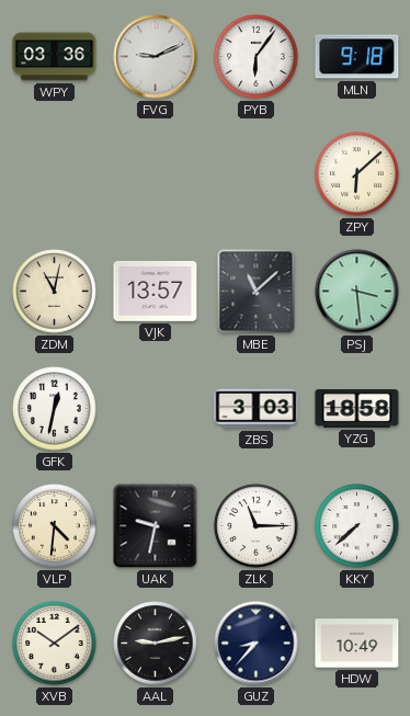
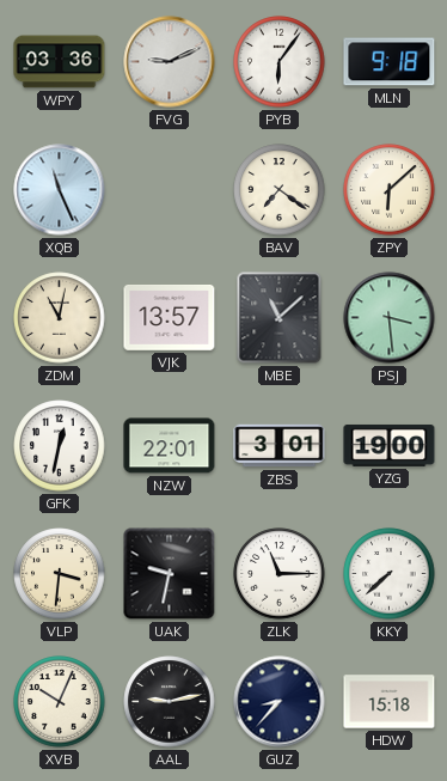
XQB: none -> 11:26 (60, 190)
BAV: none -> 7:21 (280, 190)
NZW: none -> 22:01 (170, 446)
ZBS: 3:03 -> 3:01 (280, 446)
YZG: 18:58 -> 19:00 (390, 445)
VLP: 4:31 -> 3:31 (60, 574)
XVB: 10:09 -> 10:04 (60, 702)
HDW: 10:49 -> 15:18 (390, 702)
